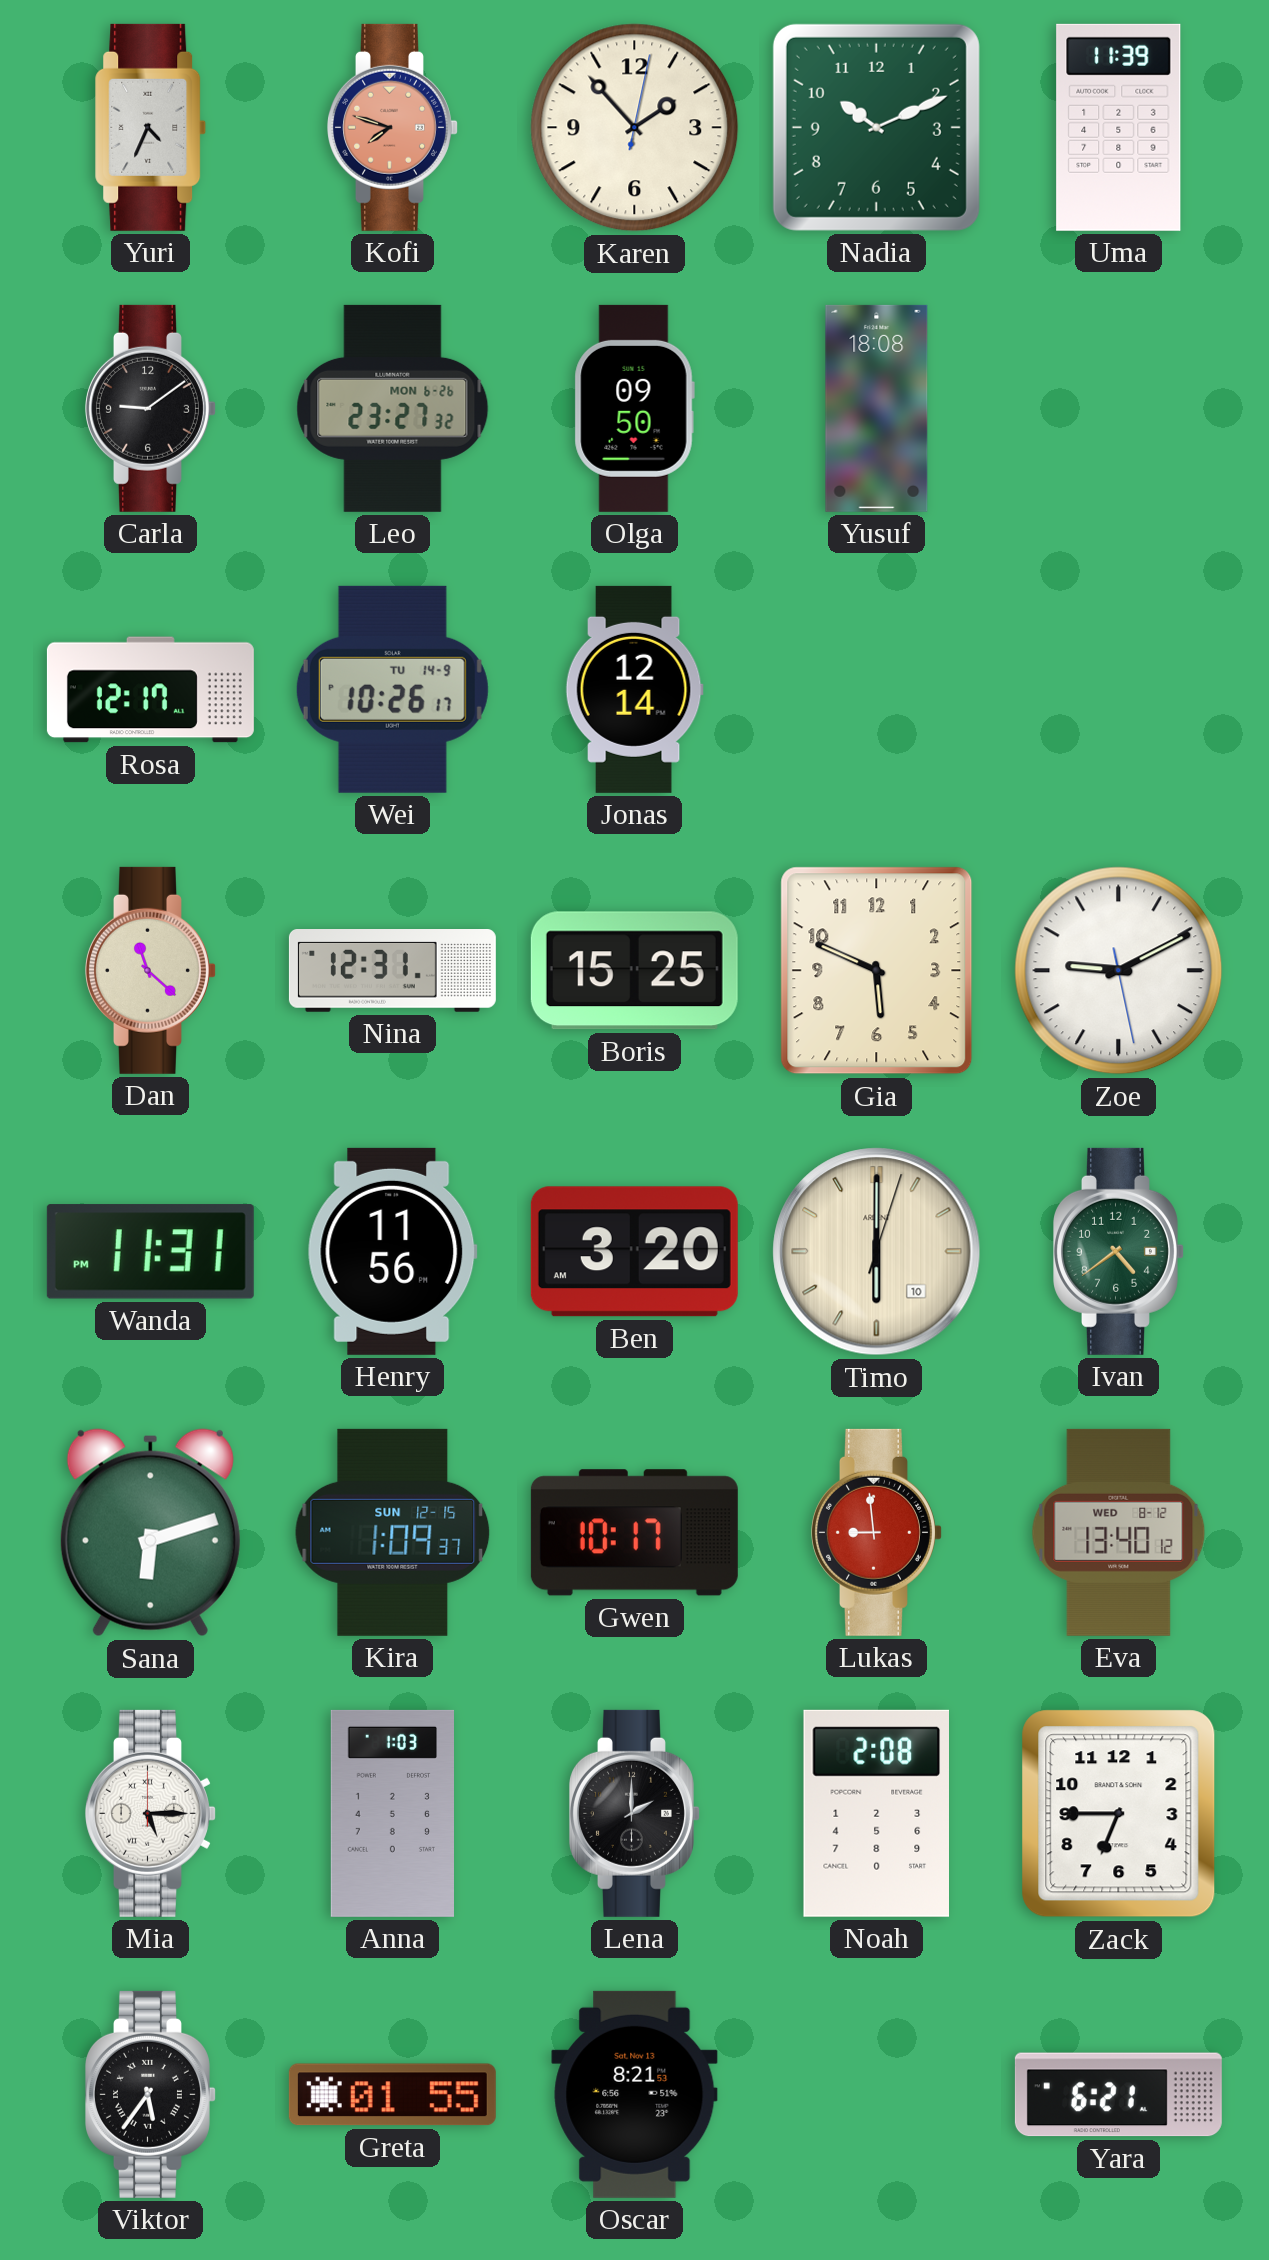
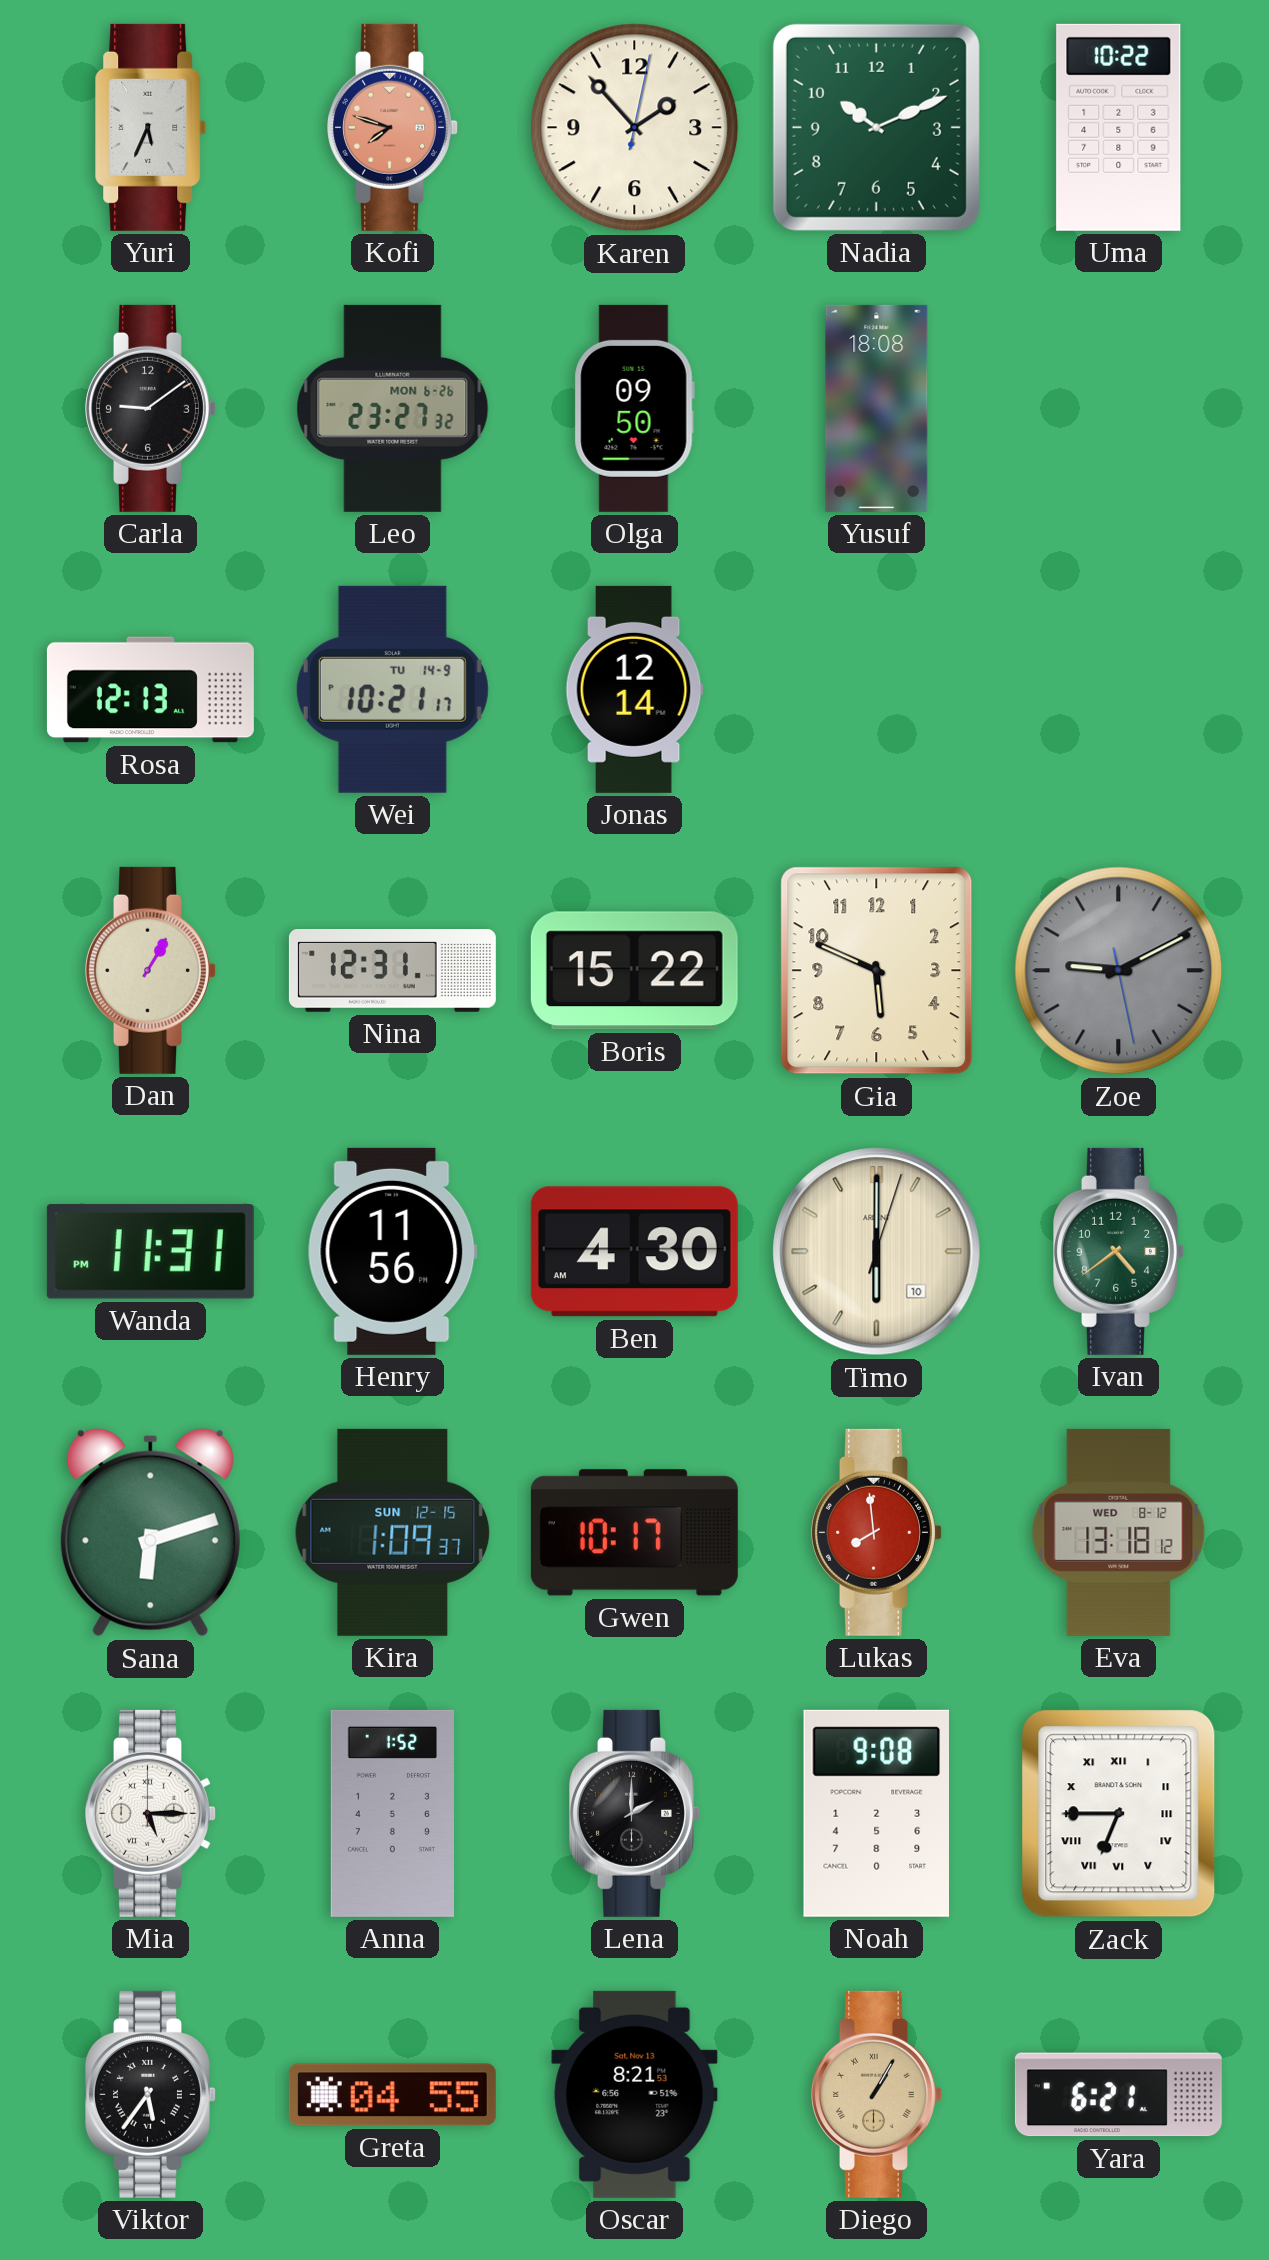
Yuri: 4:34 -> 5:34 (151, 127)
Uma: 11:39 -> 10:22 (1119, 127)
Rosa: 12:17 -> 12:13 (150, 690)
Wei: 10:26 -> 10:21 (392, 689)
Dan: 11:22 -> 1:05 (151, 970)
Boris: 15:25 -> 15:22 (634, 971)
Zoe dial: white -> grey (1119, 971)
Ben: 3:20 -> 4:30 (634, 1252)
Lukas: 8:59 -> 7:59 (877, 1532)
Eva: 13:40 -> 13:18 (1119, 1532)
Anna: 1:03 -> 1:52 (392, 1813)
Noah: 2:08 -> 9:08 (876, 1813)
Zack numerals: Arabic -> Roman (1119, 1814)
Greta: 01:55 -> 04:55 (392, 2095)
Diego: none -> 1:05 (877, 2094)
